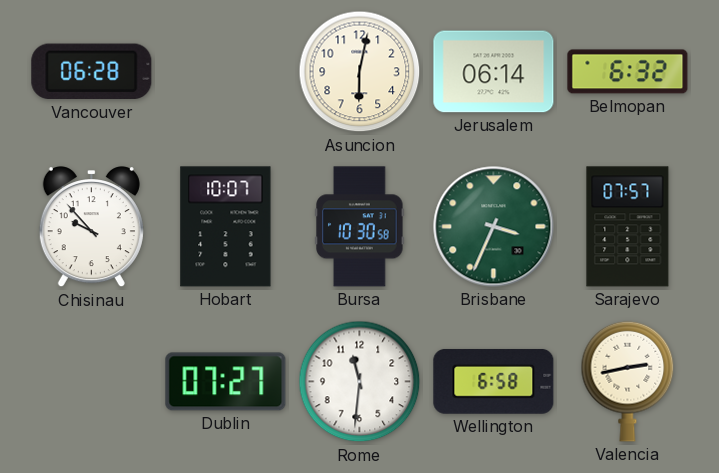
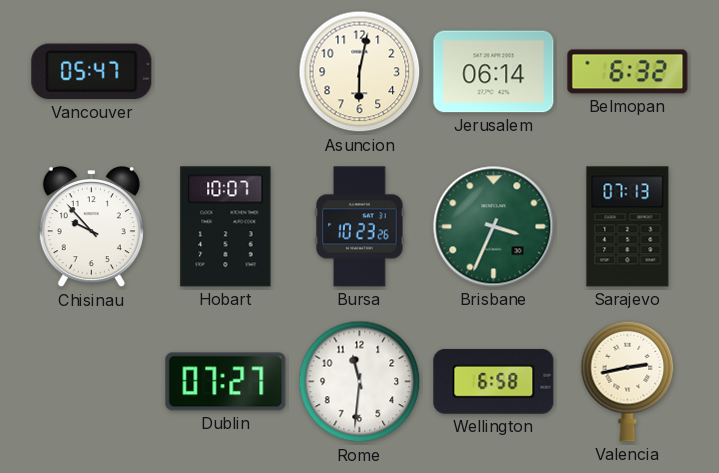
Vancouver: 06:28 -> 05:47 (92, 72)
Bursa: 10:30 -> 10:23 (360, 227)
Sarajevo: 07:57 -> 07:13 (628, 227)
